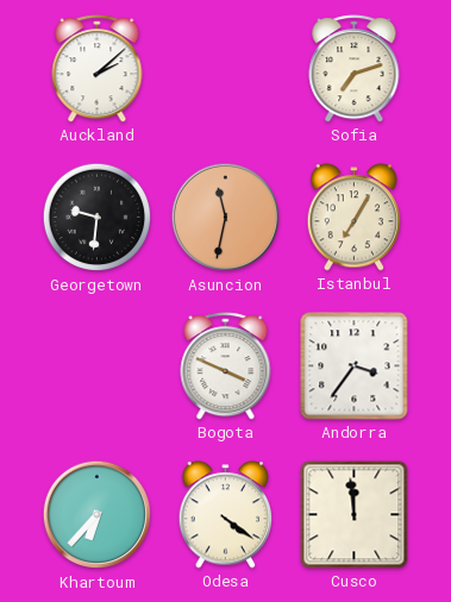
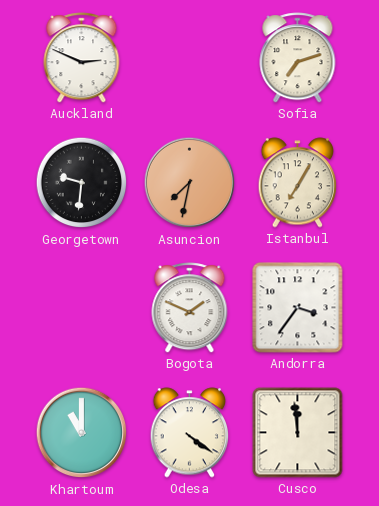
Auckland: 2:08 -> 2:49 (82, 58)
Asuncion: 11:32 -> 7:32 (190, 183)
Bogota: 3:49 -> 1:49 (190, 308)
Khartoum: 6:37 -> 11:00 (82, 433)
